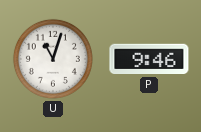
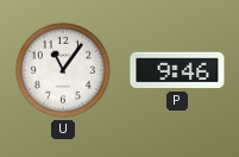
U: 11:03 -> 11:06 (63, 70)
